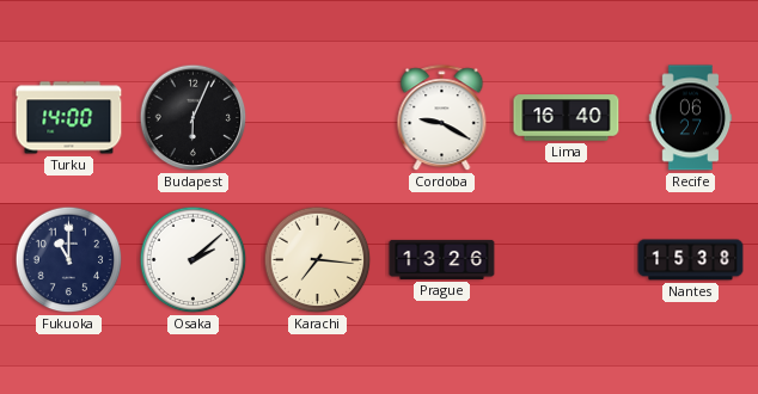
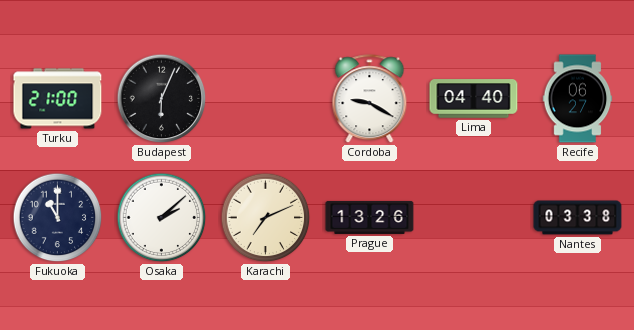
Turku: 14:00 -> 21:00 (58, 99)
Lima: 16:40 -> 04:40 (474, 99)
Karachi: 7:16 -> 7:11 (266, 218)
Nantes: 15:38 -> 03:38 (578, 218)
